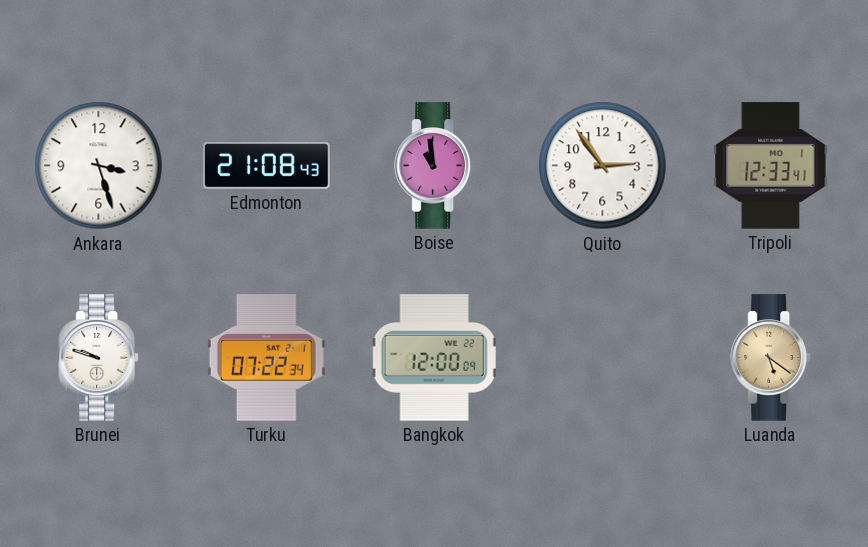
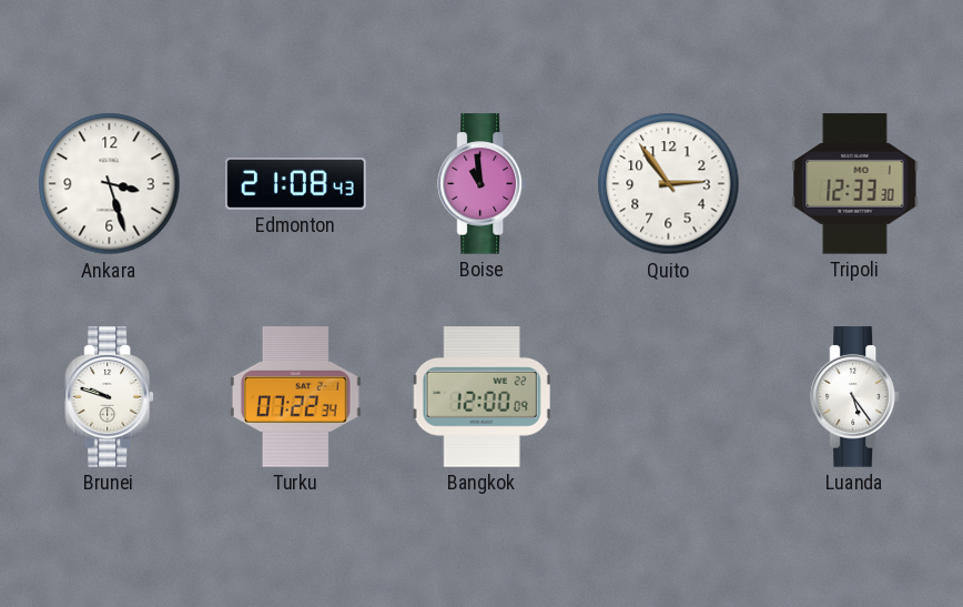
Tripoli: 12:33:41 -> 12:33:30 (855, 184)
Luanda: 5:21 -> 5:24 (854, 397)
Luanda dial: champagne -> white (854, 397)
